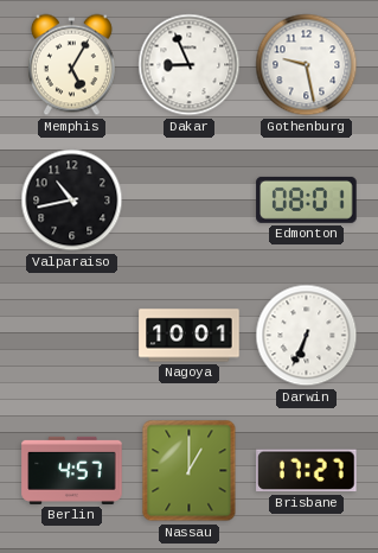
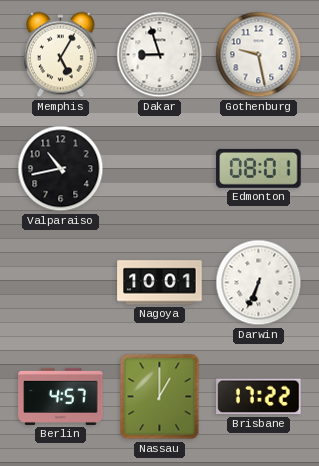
Dakar: 8:56 -> 8:57 (160, 55)
Brisbane: 17:27 -> 17:22 (259, 397)
